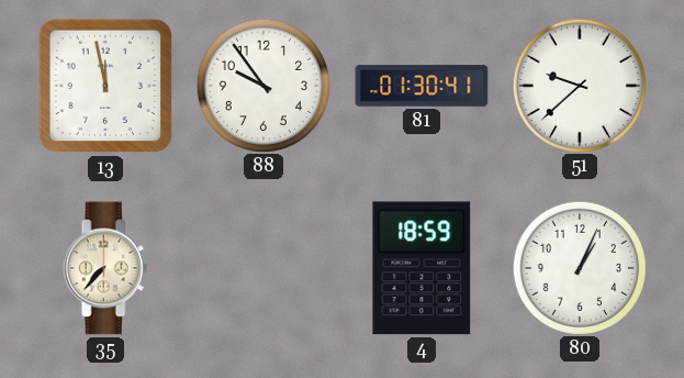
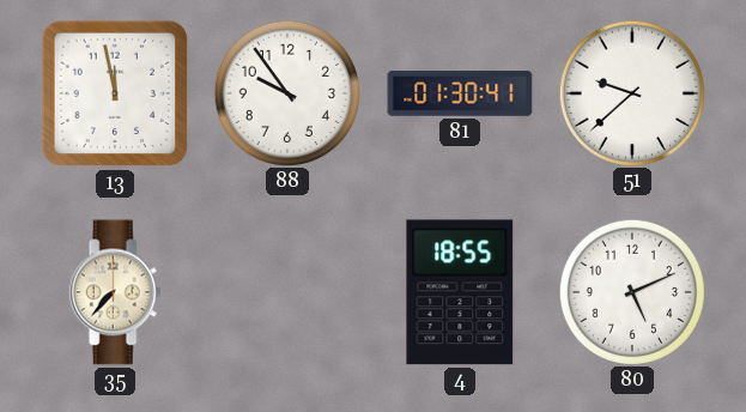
4: 18:59 -> 18:55 (460, 292)
80: 1:04 -> 5:11 (631, 291)
